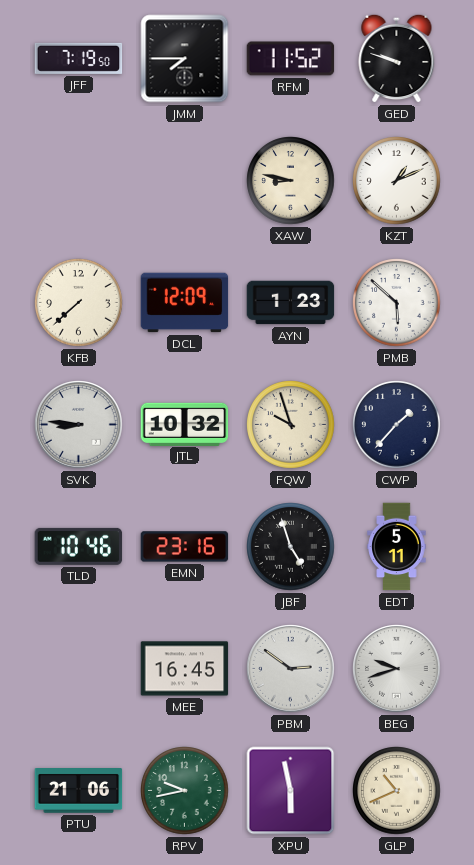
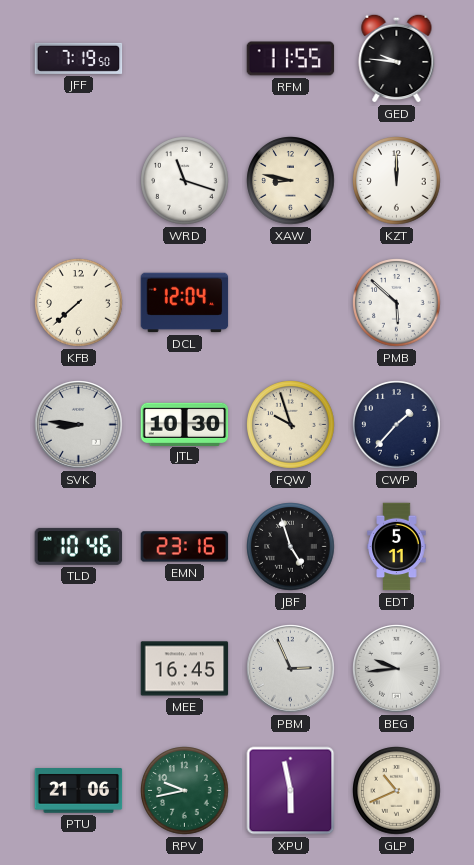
JMM: 7:45 -> none (185, 59)
RFM: 11:52 -> 11:55 (291, 59)
GED: 9:48 -> 9:46 (397, 58)
WRD: none -> 11:18 (185, 181)
KZT: 1:11 -> 12:00 (397, 181)
DCL: 12:09 -> 12:04 (185, 303)
AYN: 1:23 -> none (291, 303)
JTL: 10:32 -> 10:30 (185, 424)
PBM: 2:51 -> 2:56 (291, 669)
BEG: 9:42 -> 9:44 (397, 669)
